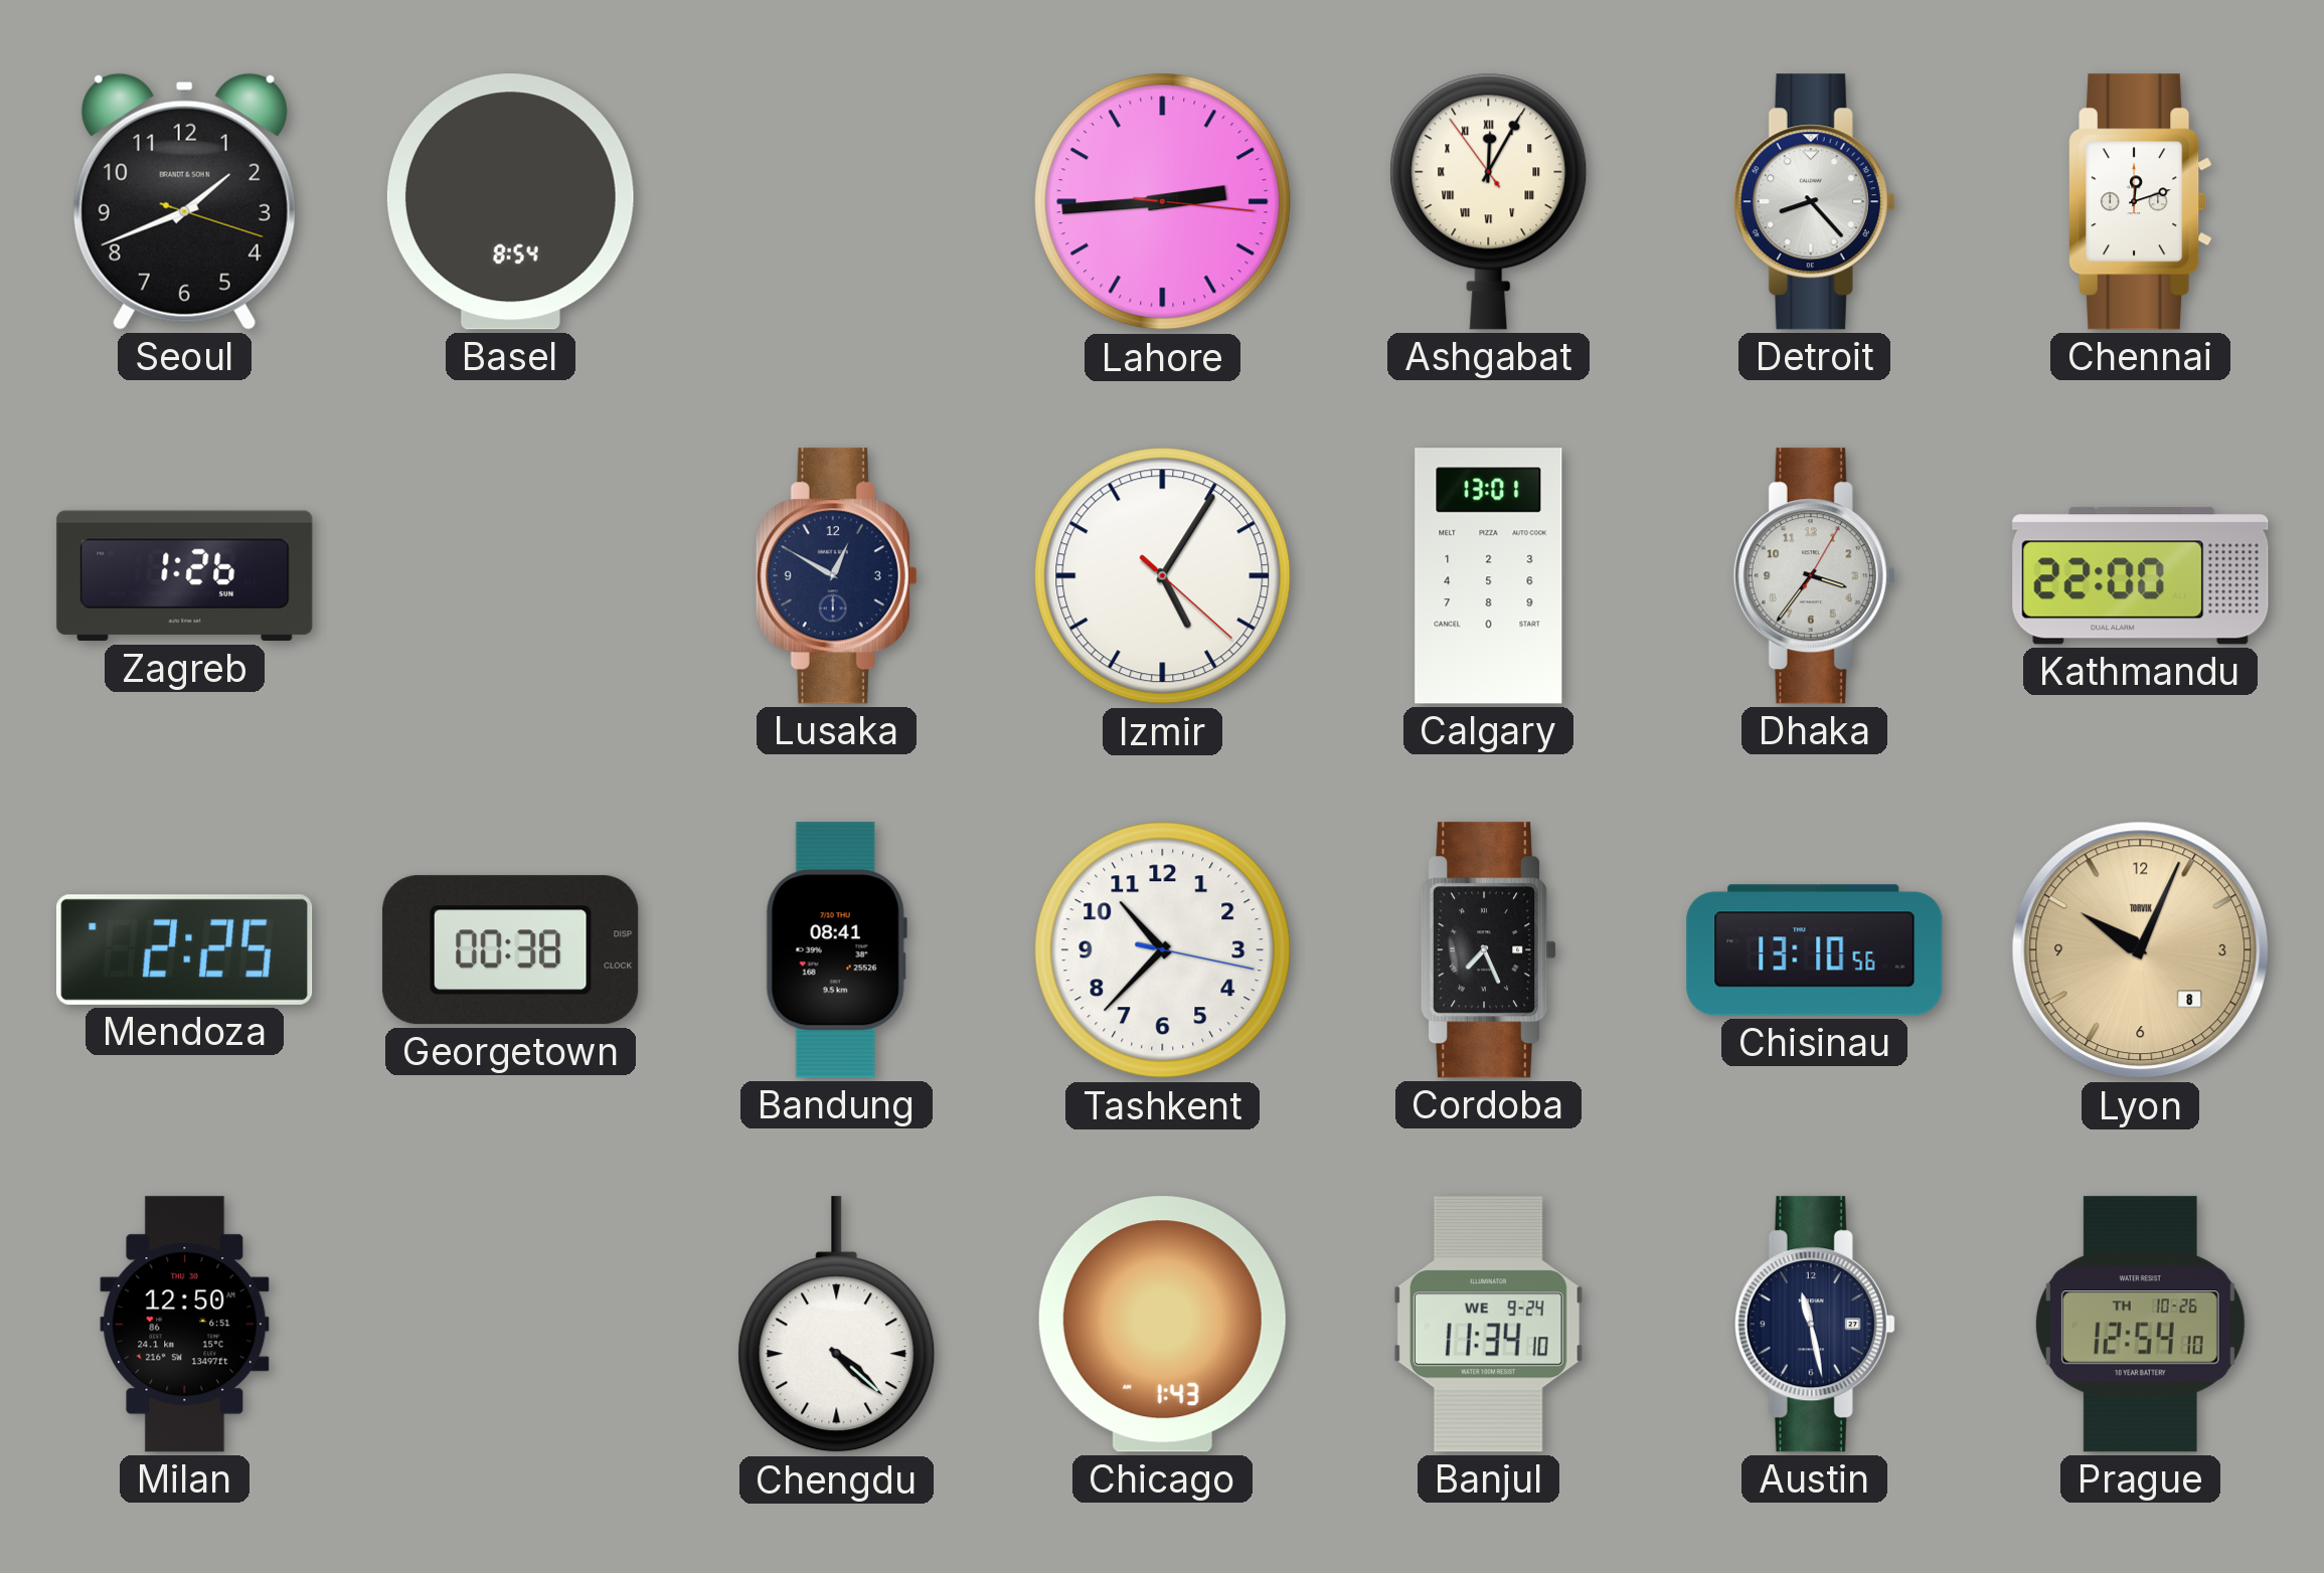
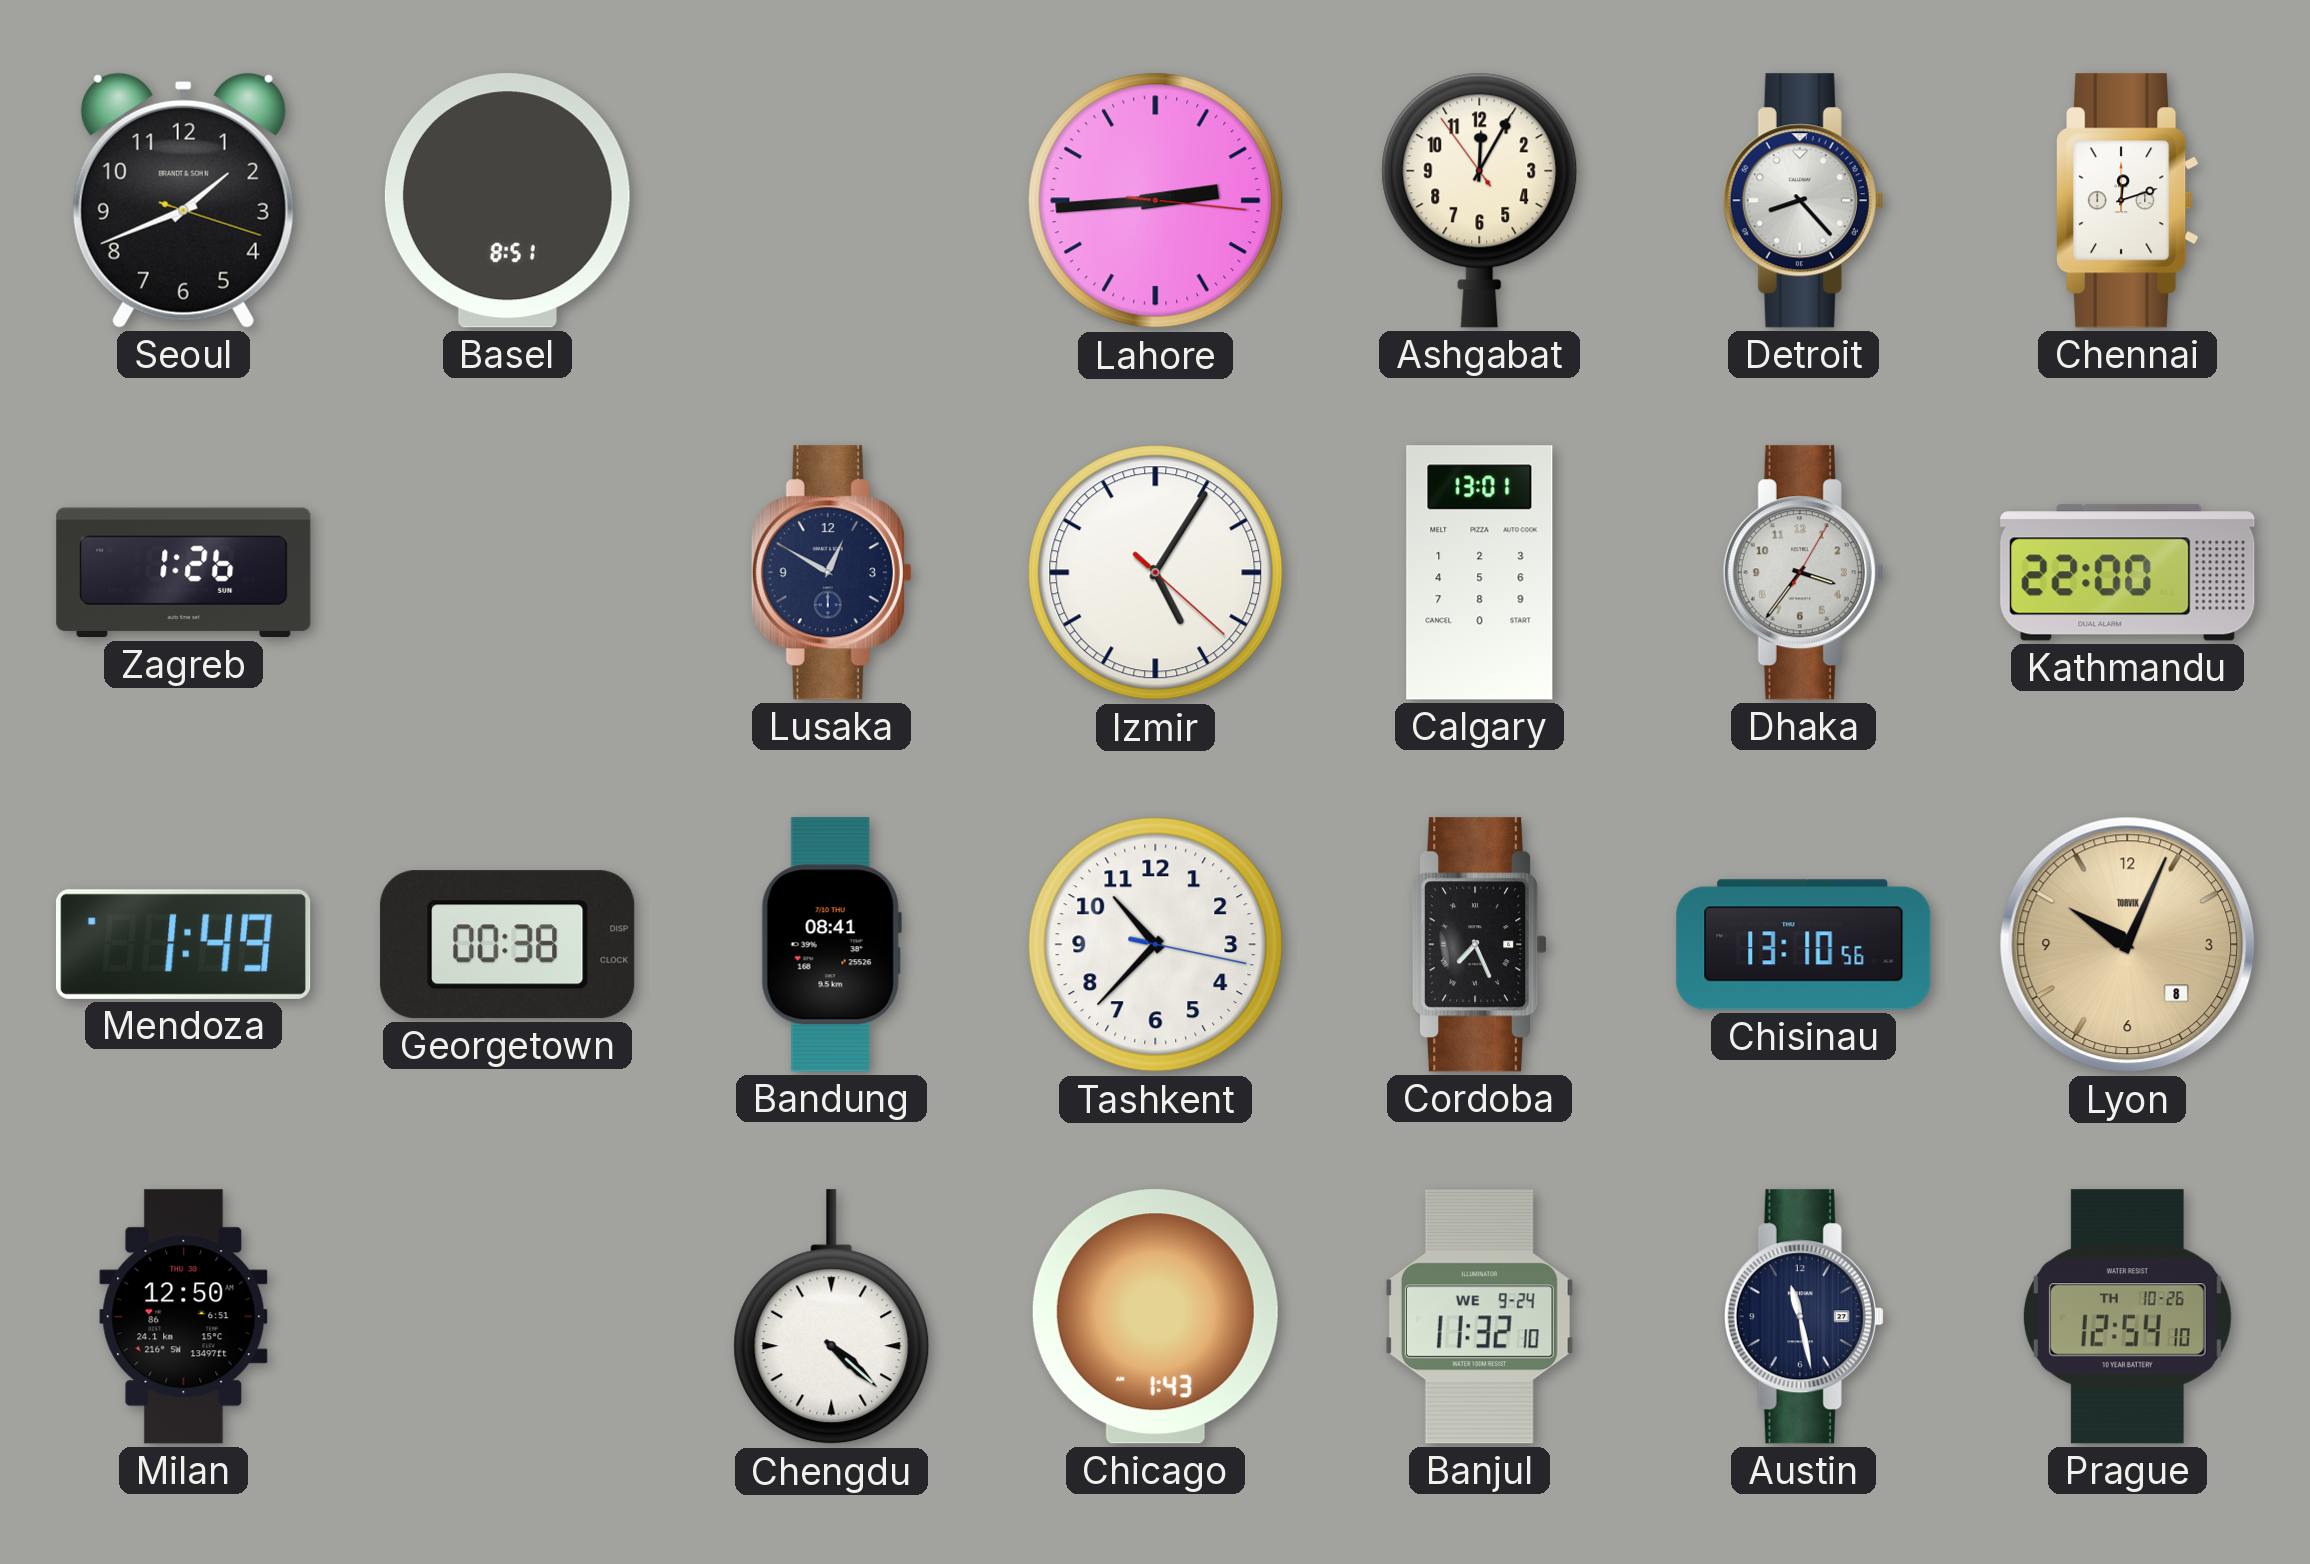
Basel: 8:54 -> 8:51 (507, 201)
Ashgabat numerals: Roman -> Arabic (1480, 200)
Mendoza: 2:25 -> 1:49 (184, 944)
Banjul: 11:34 -> 11:32 (1479, 1317)
